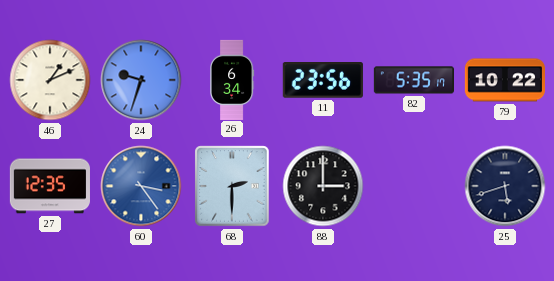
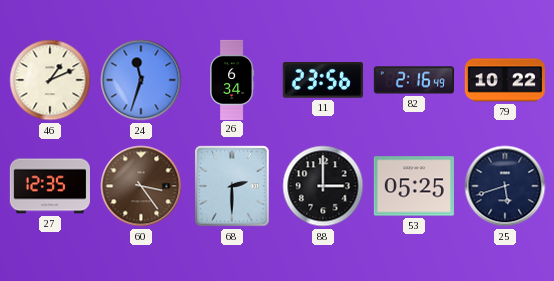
24: 9:33 -> 11:33 (141, 80)
82: 5:35 -> 2:16 (414, 80)
60 dial: blue -> brown (141, 186)
53: none -> 05:25 (414, 186)
